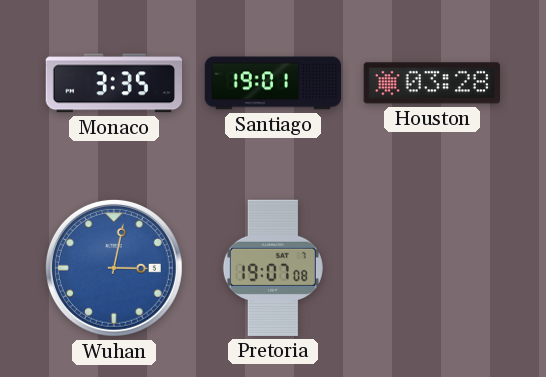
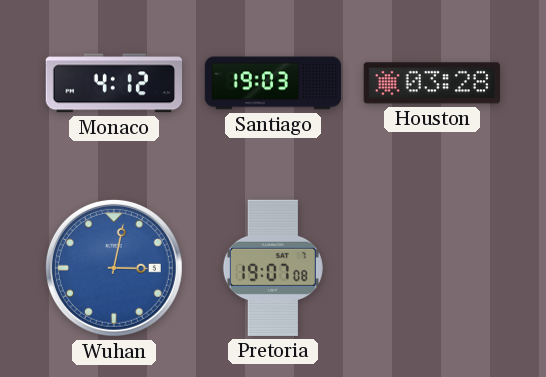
Monaco: 3:35 -> 4:12 (113, 83)
Santiago: 19:01 -> 19:03 (273, 83)
